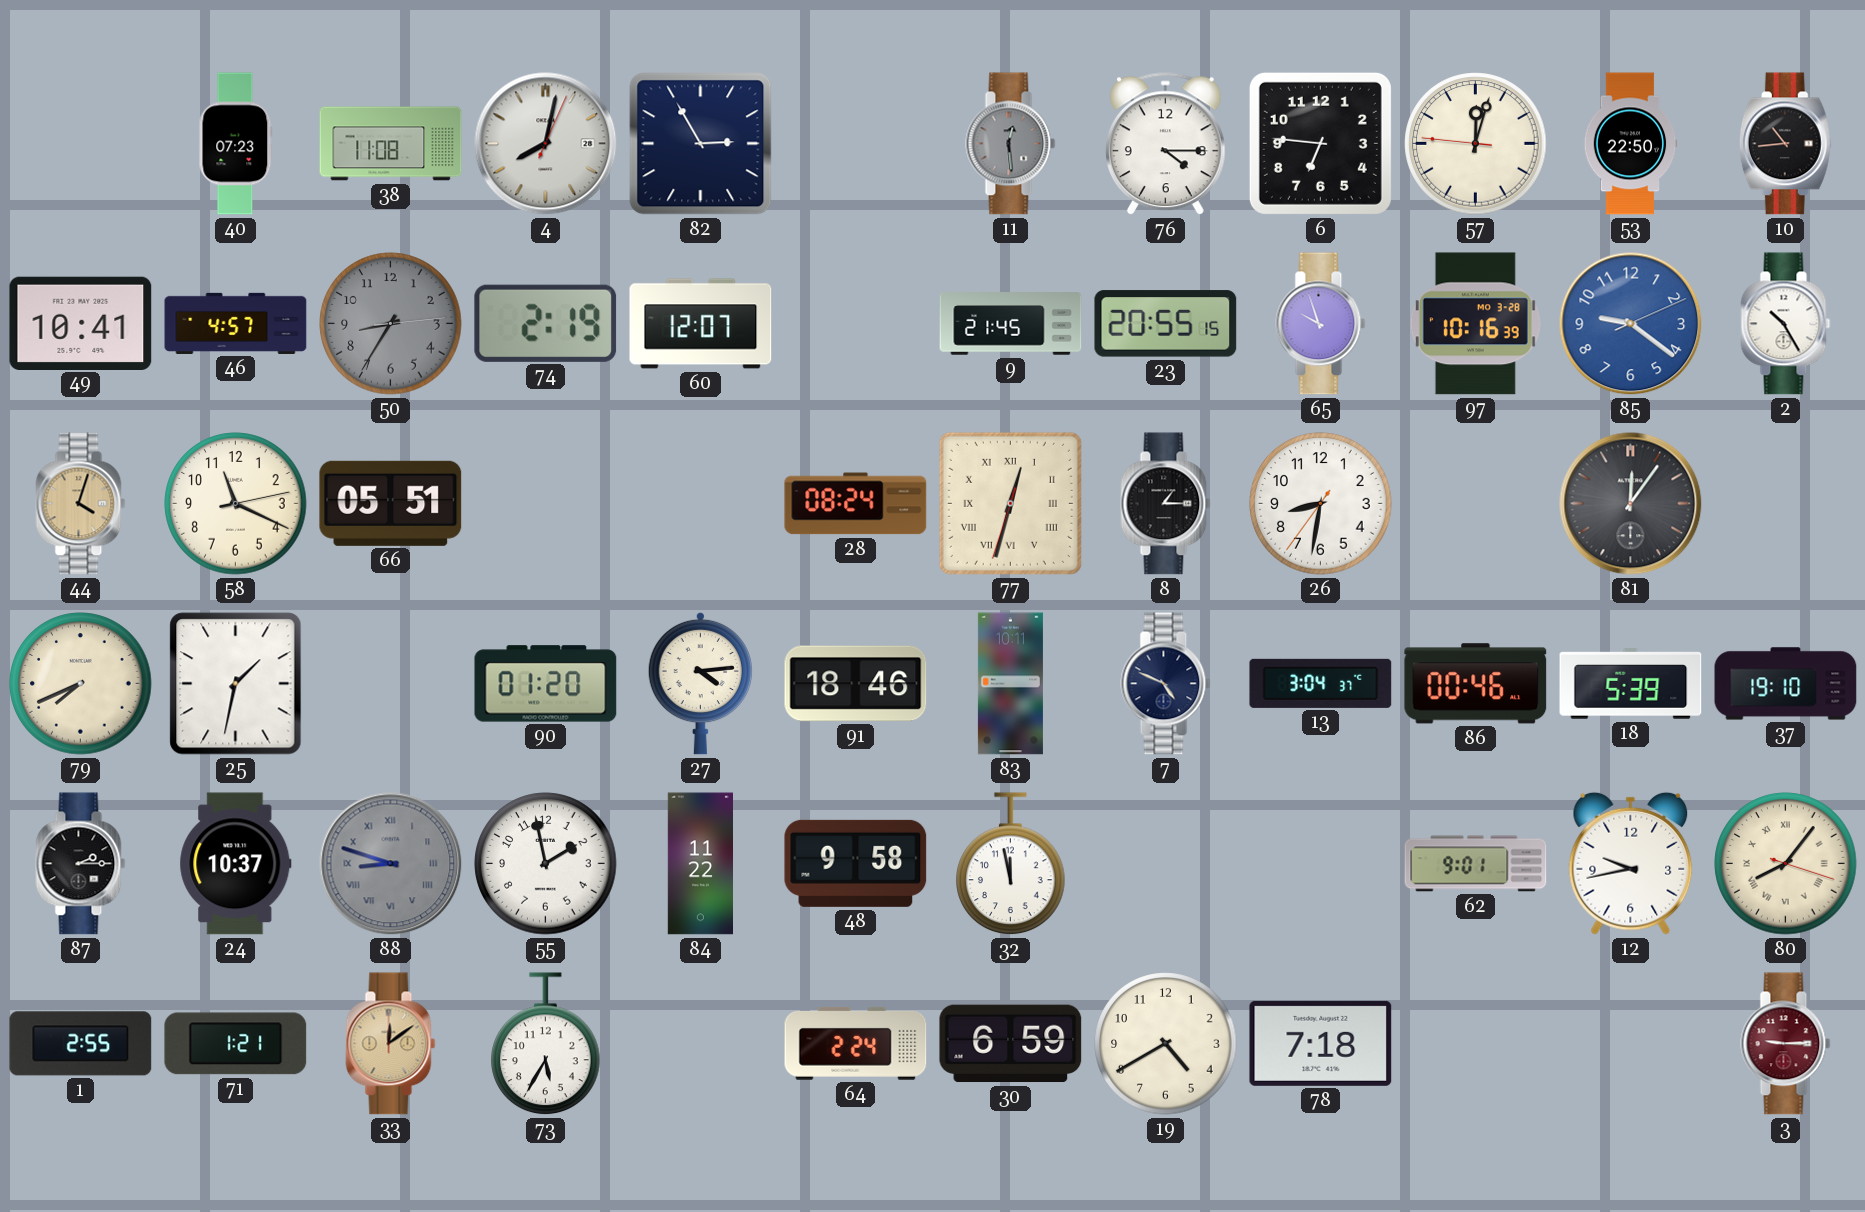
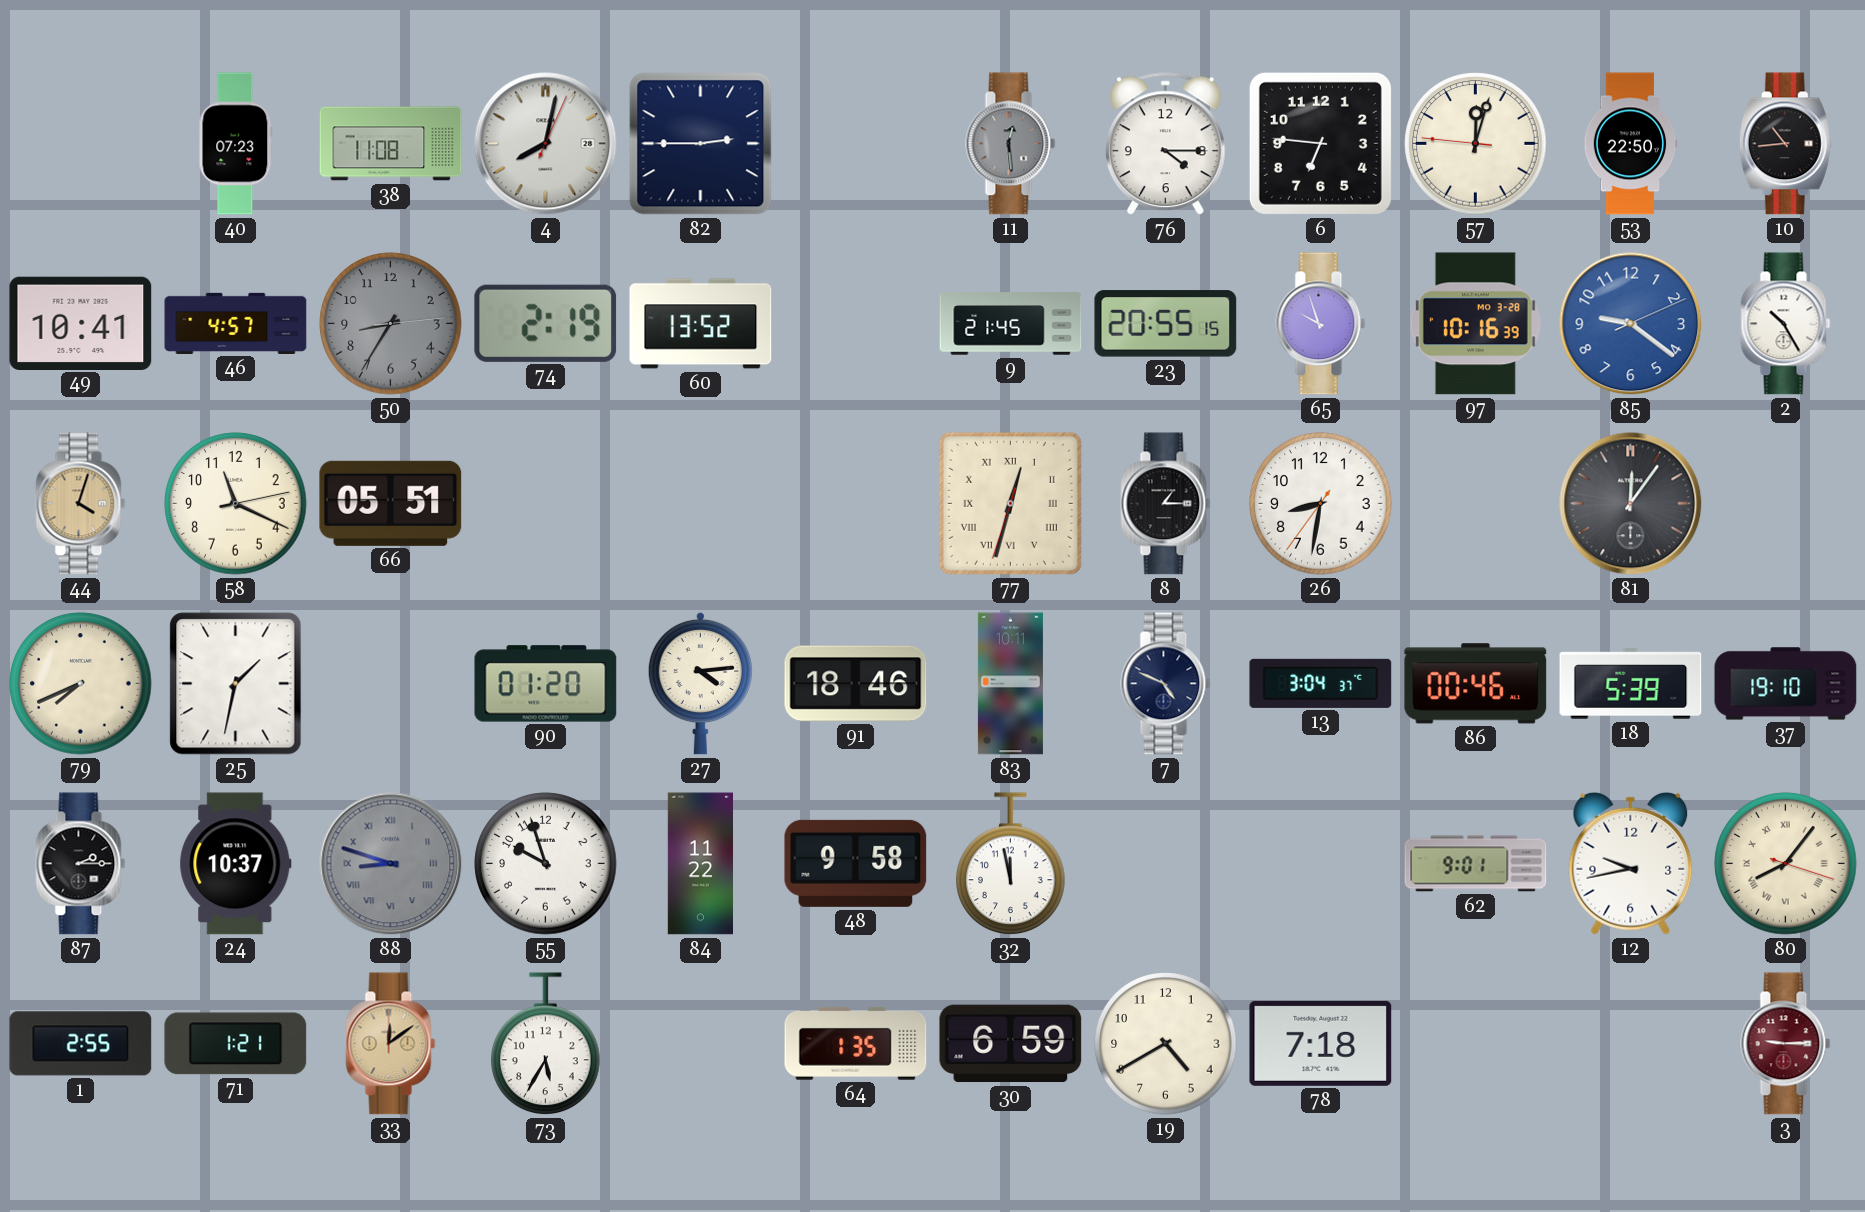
82: 2:55 -> 2:45 (701, 144)
60: 12:07 -> 13:52 (701, 324)
28: 08:24 -> none (856, 504)
55: 1:58 -> 9:57 (546, 864)
64: 2:24 -> 1:35 (856, 1043)
